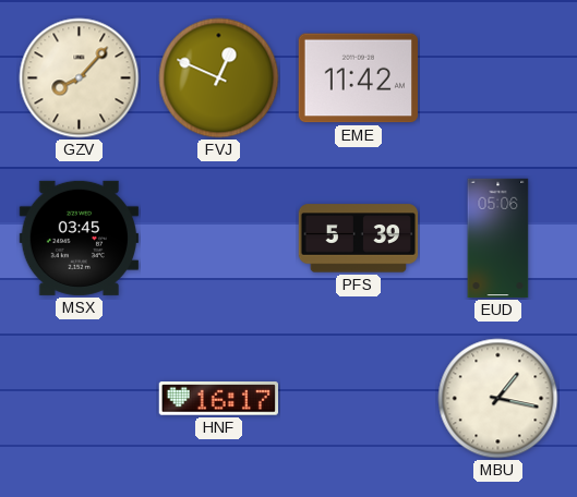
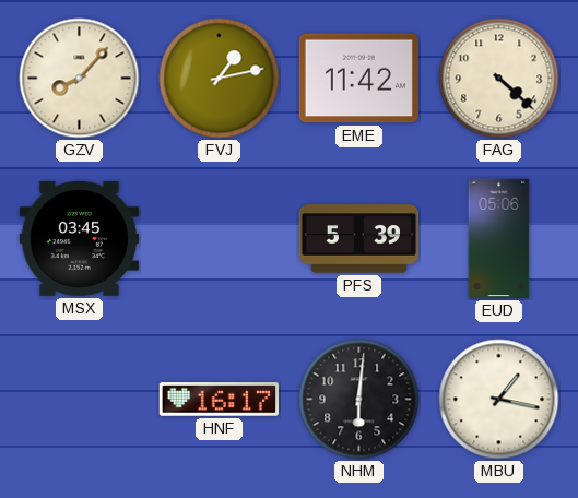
FVJ: 12:49 -> 1:13 (220, 79)
FAG: none -> 4:22 (499, 79)
NHM: none -> 6:01 (359, 400)
